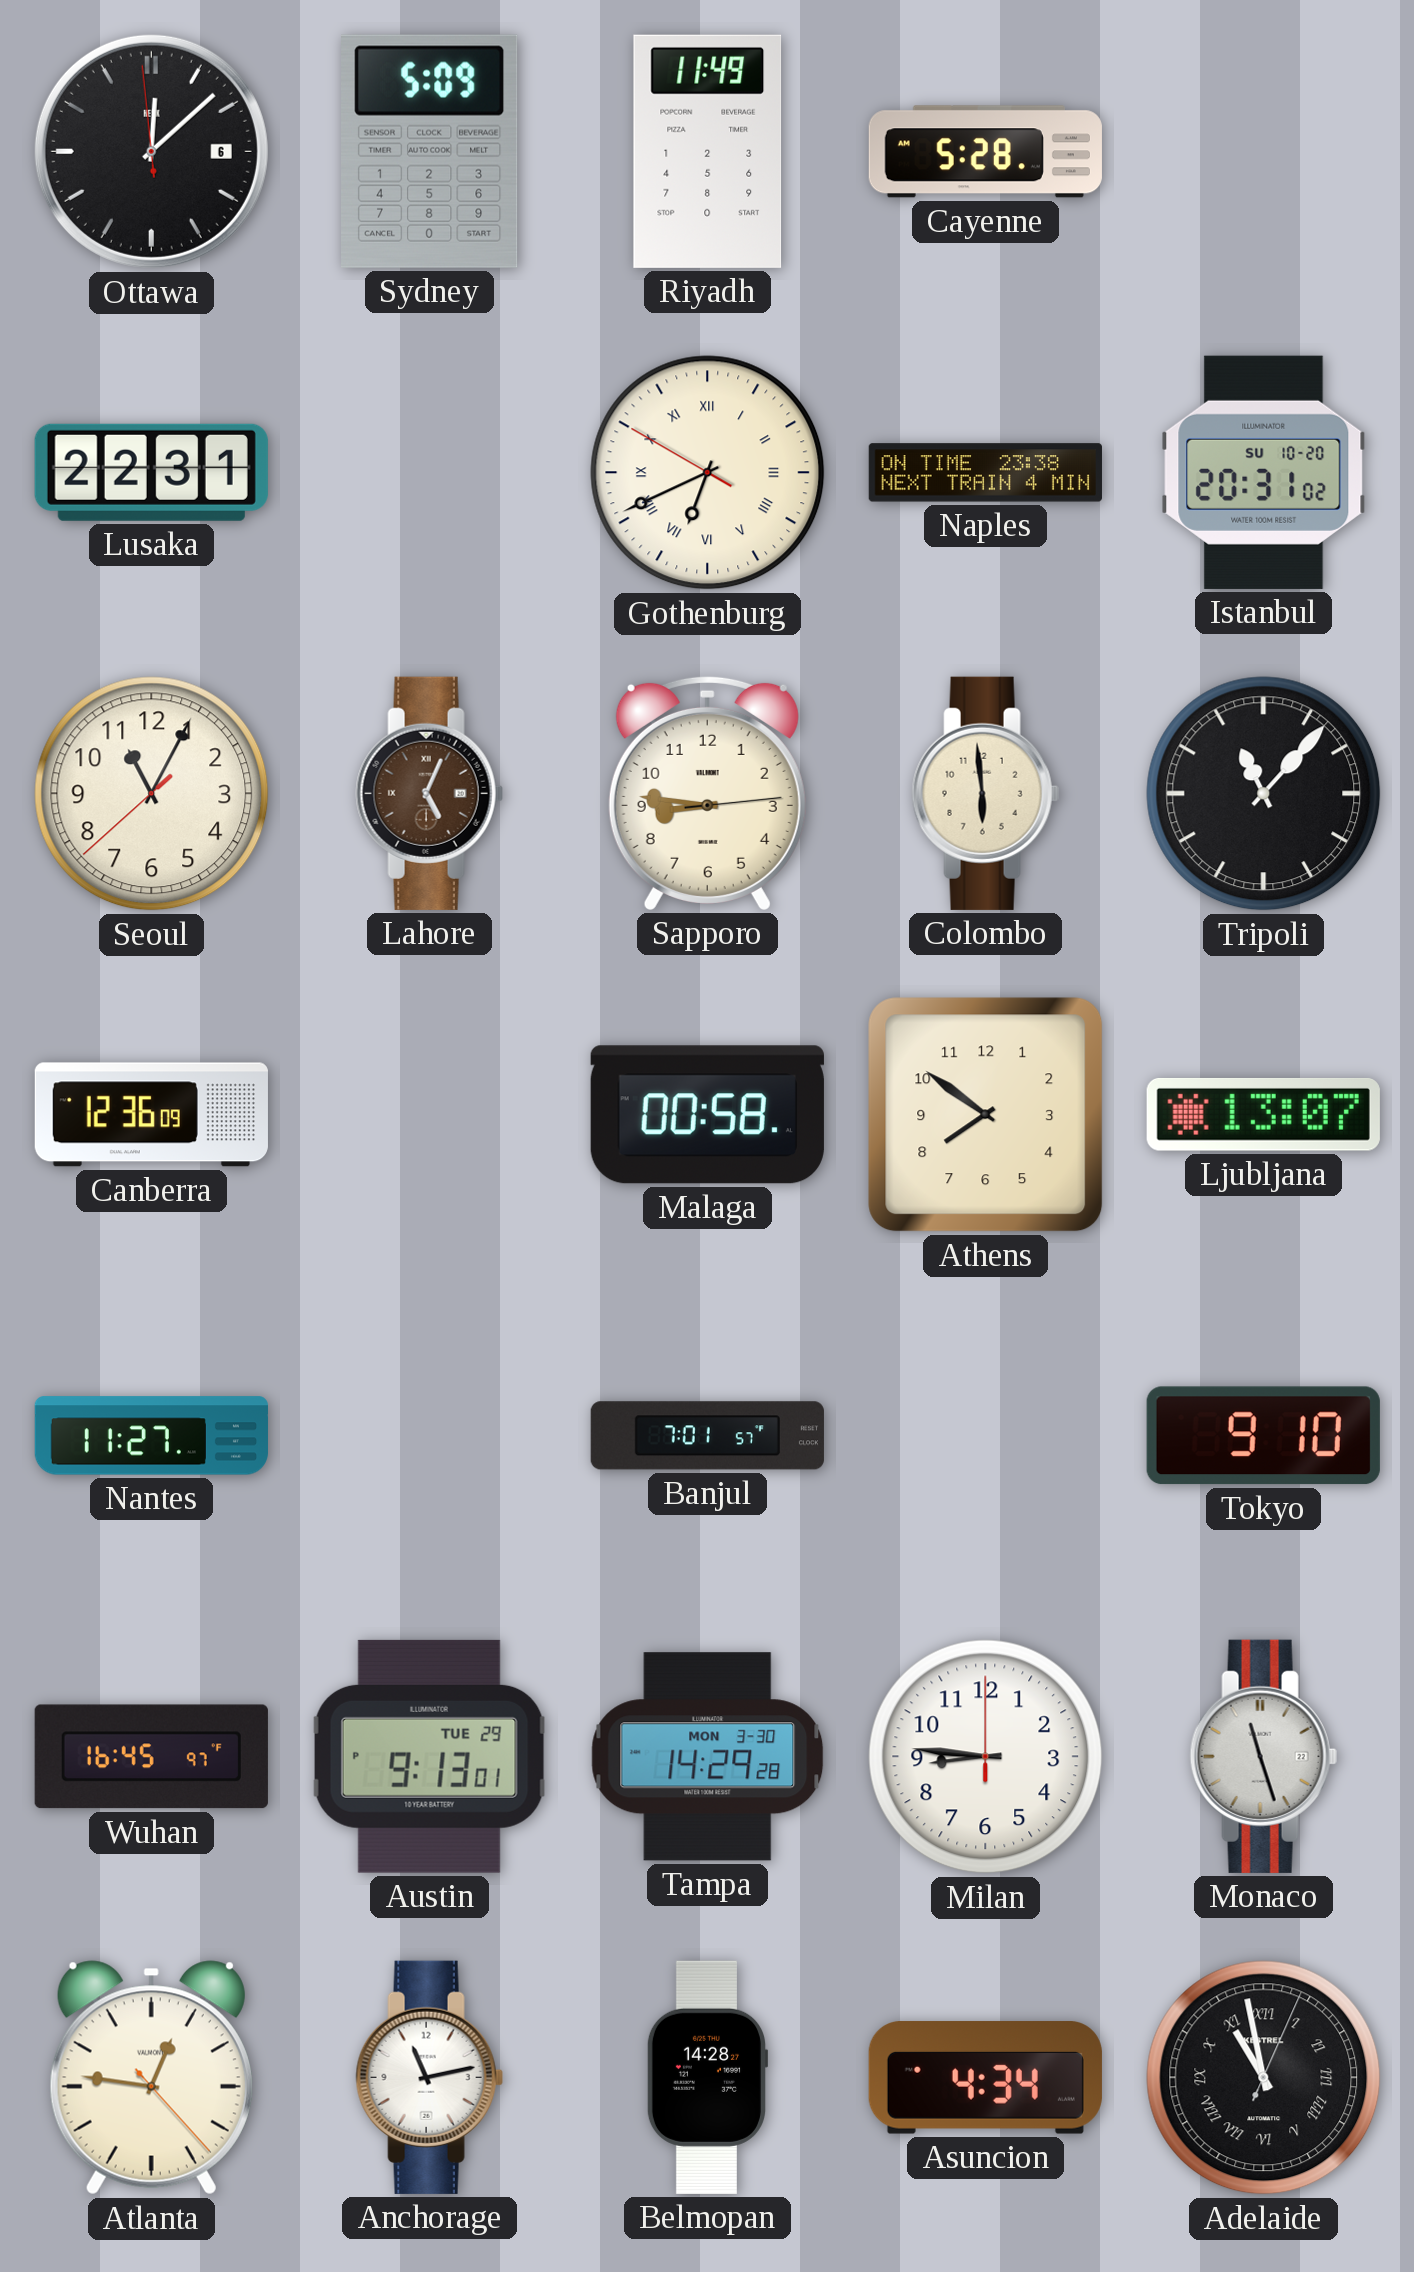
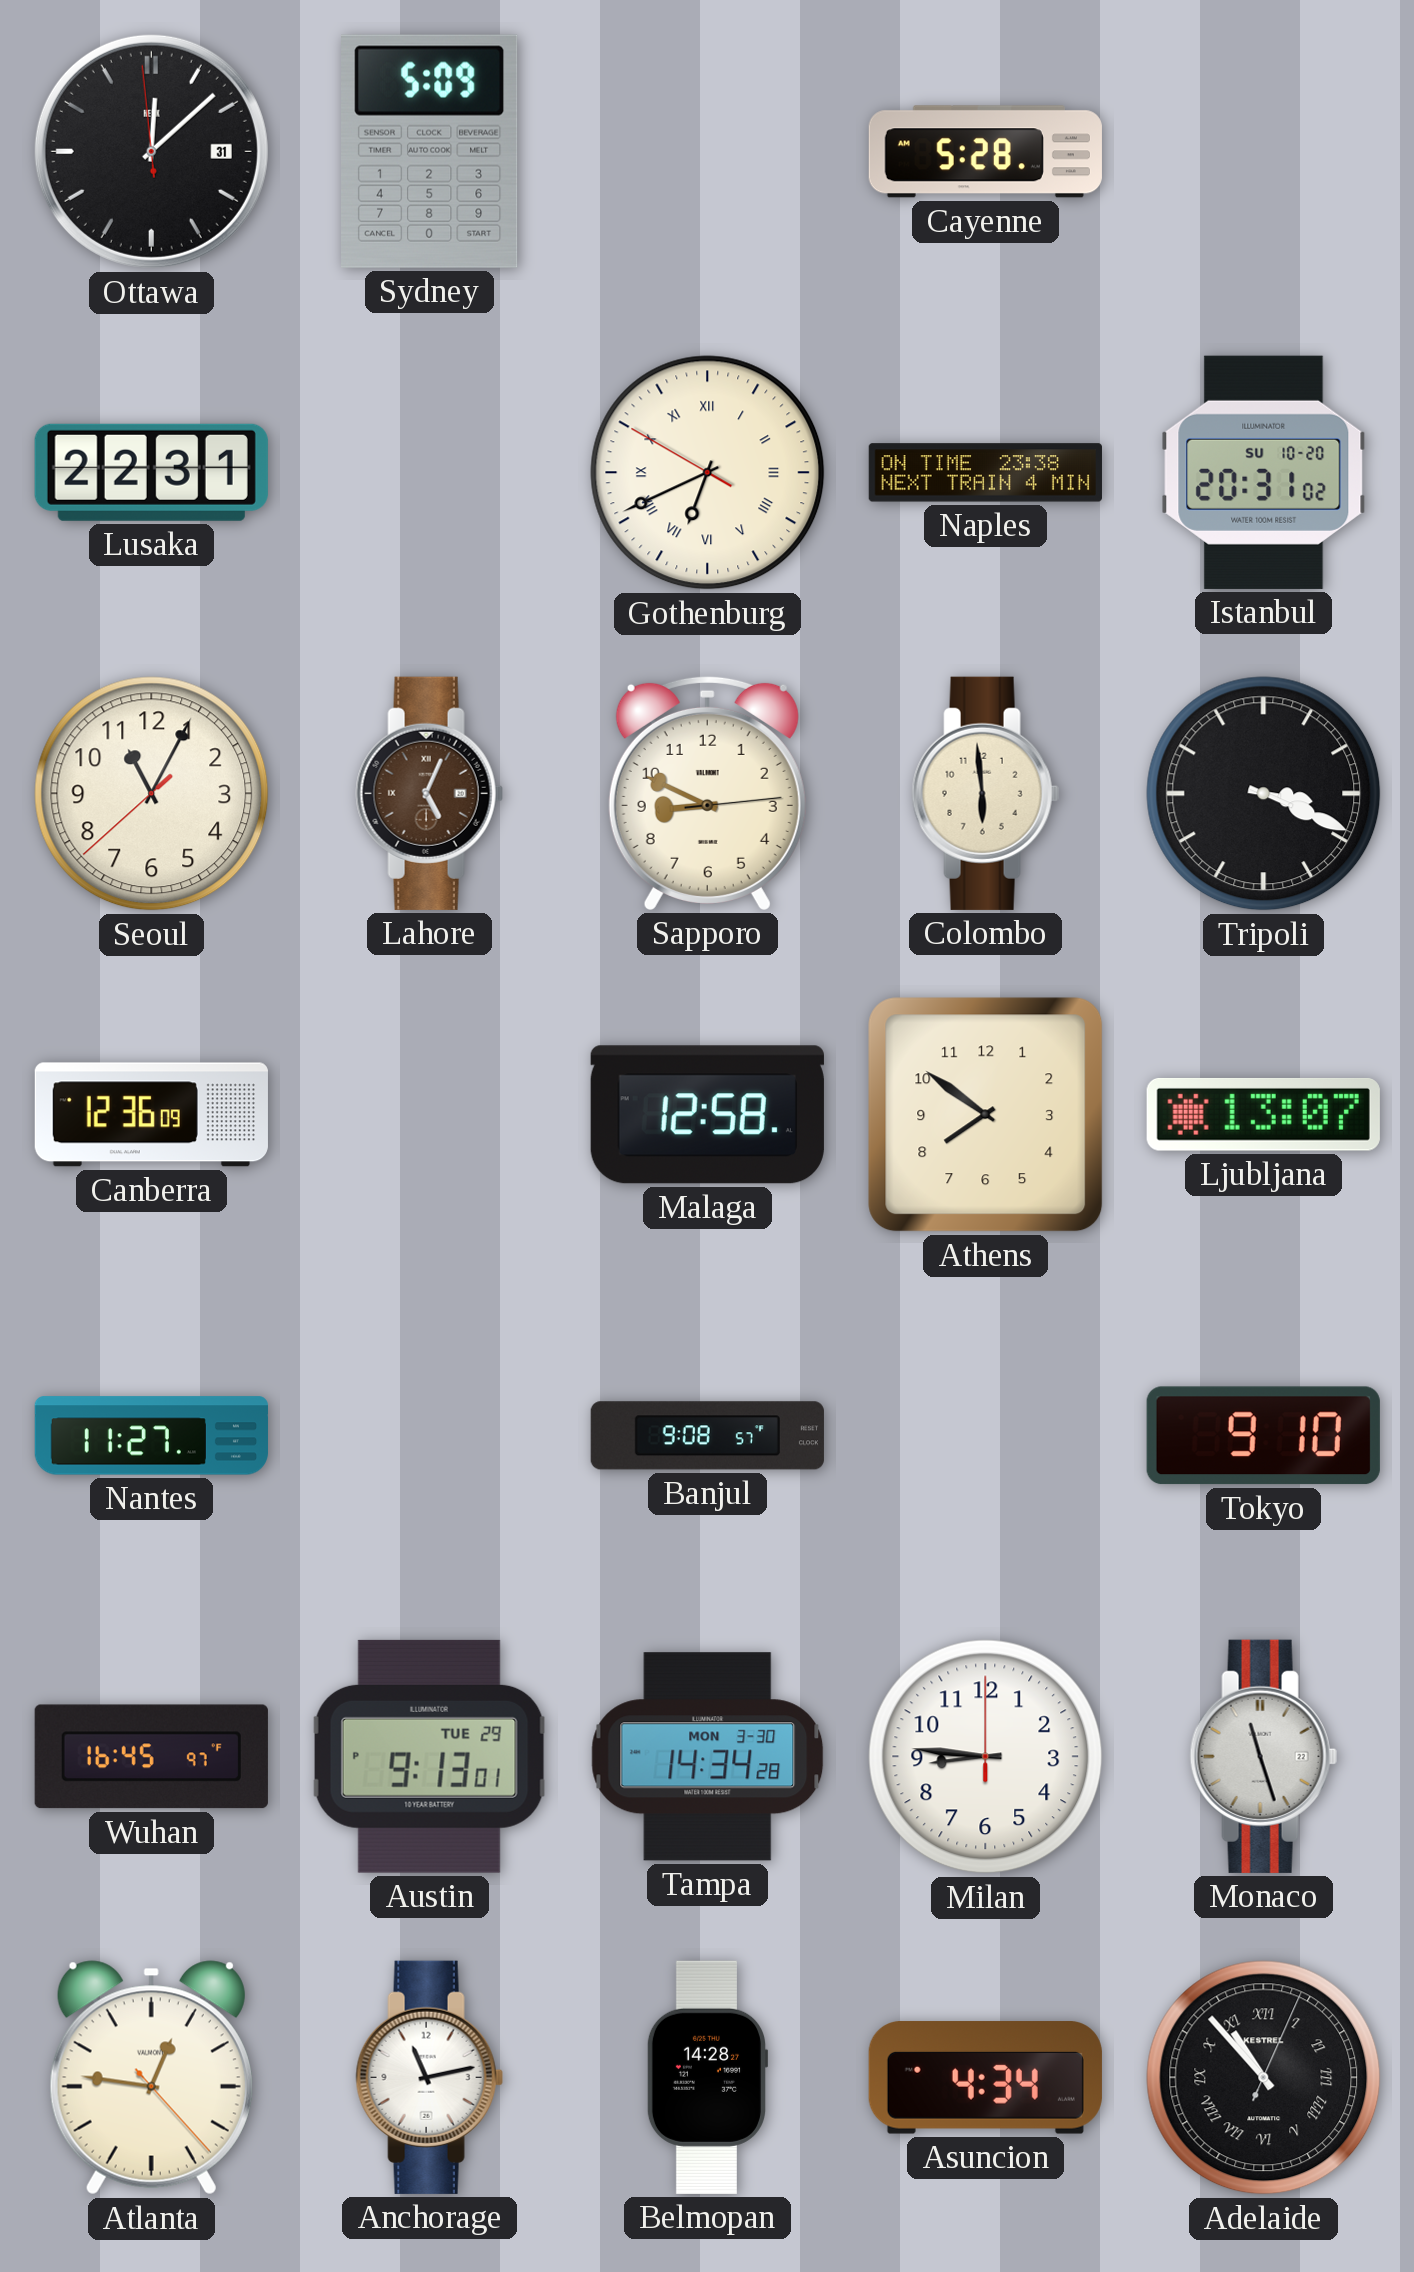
Ottawa date: 6 -> 31 (151, 151)
Riyadh: 11:49 -> none (708, 151)
Sapporo: 8:46 -> 8:49 (707, 793)
Tripoli: 11:07 -> 3:19 (1264, 794)
Malaga: 00:58 -> 12:58 (707, 1115)
Banjul: 7:01 -> 9:08 (707, 1436)
Tampa: 14:29 -> 14:34 (708, 1757)
Adelaide: 10:58 -> 10:53 (1264, 2078)
